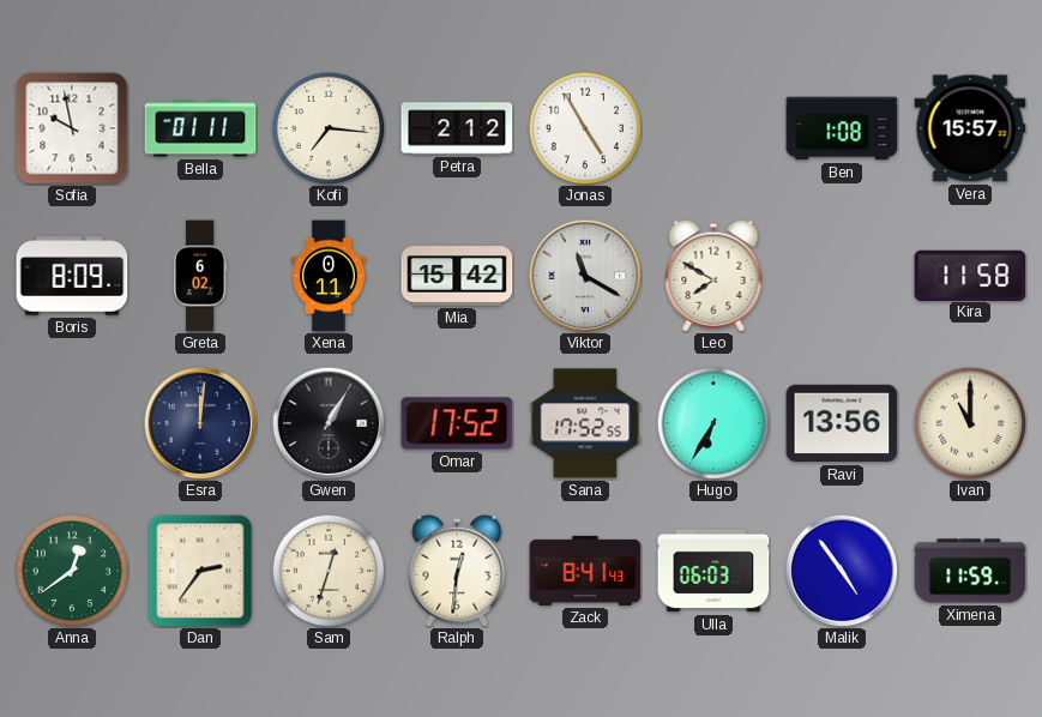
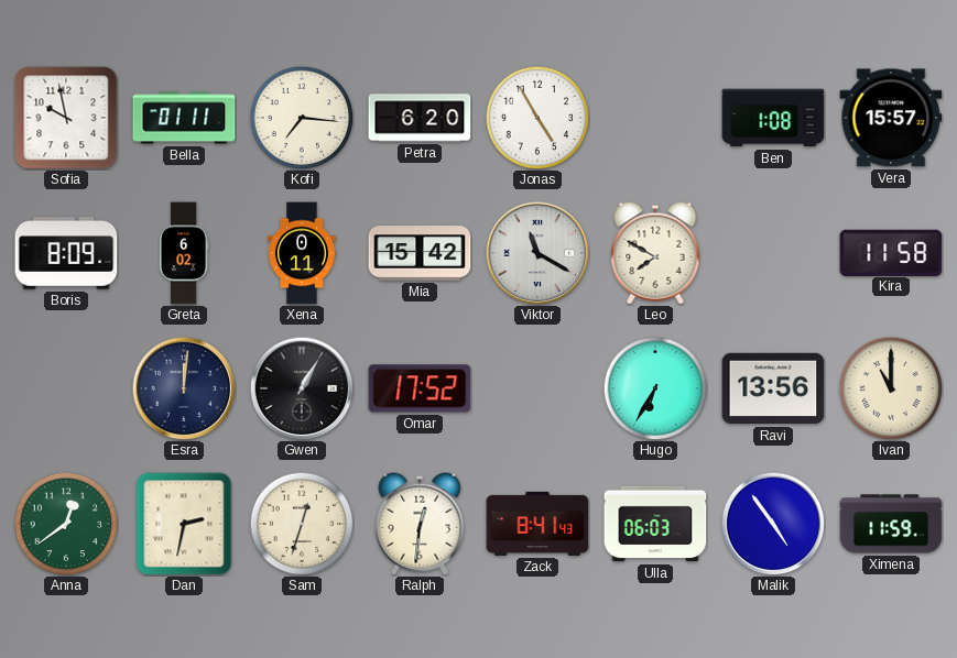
Petra: 2:12 -> 6:20 (420, 118)
Sana: 17:52 -> none (585, 423)
Dan: 2:36 -> 2:32 (184, 524)
